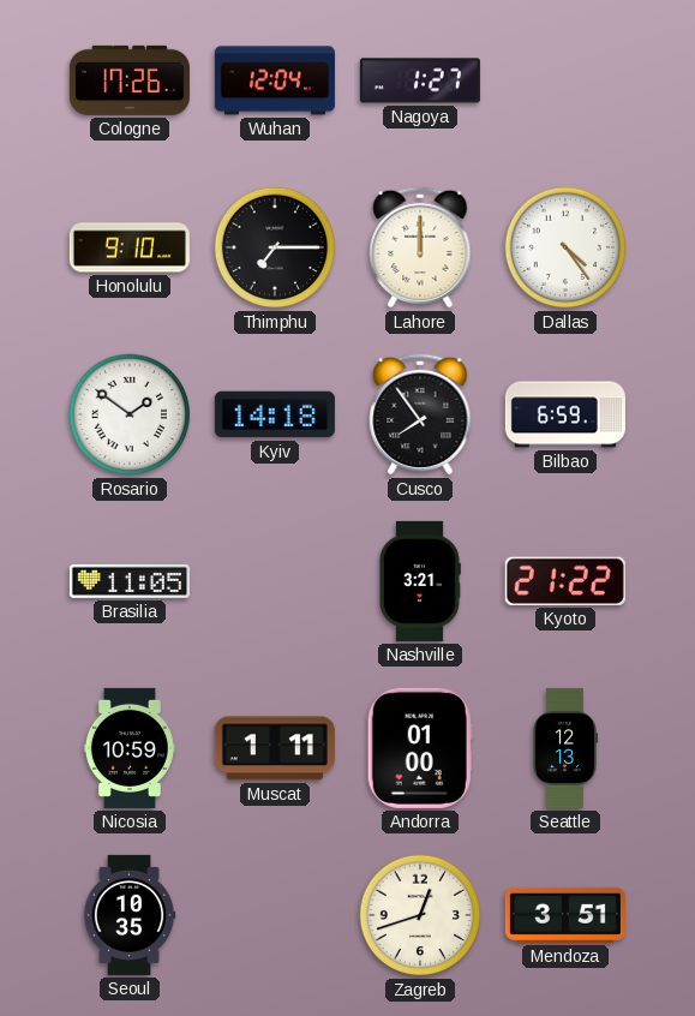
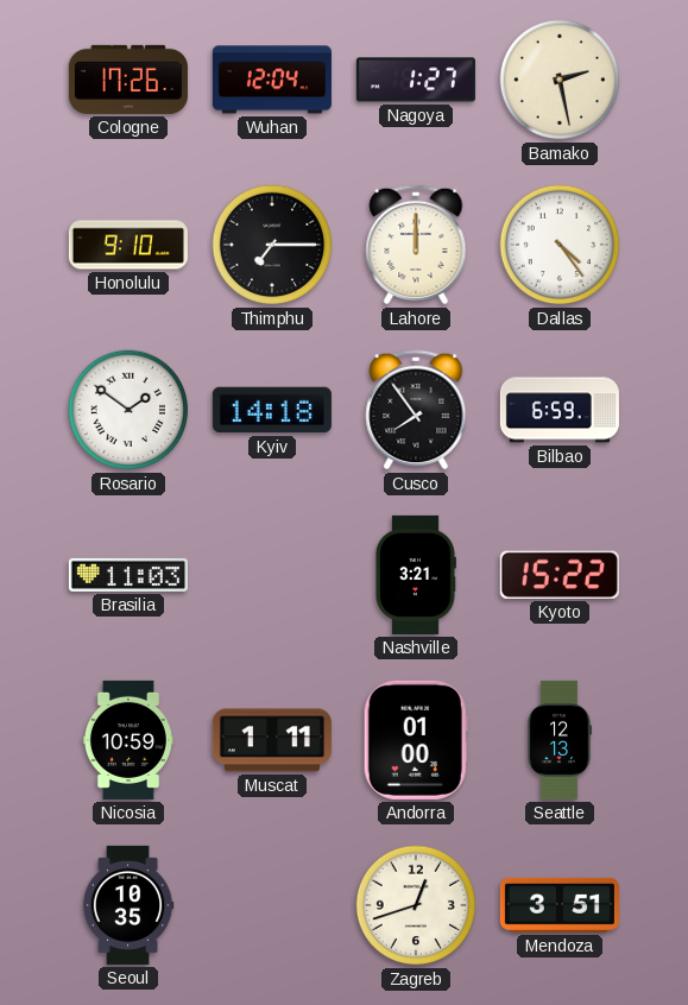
Bamako: none -> 2:28 (560, 80)
Brasilia: 11:05 -> 11:03 (128, 575)
Kyoto: 21:22 -> 15:22 (560, 575)
